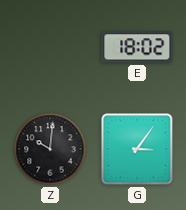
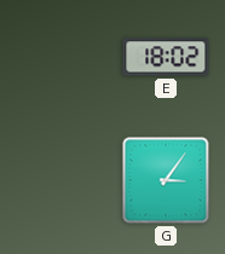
Z: 10:01 -> none (50, 149)
